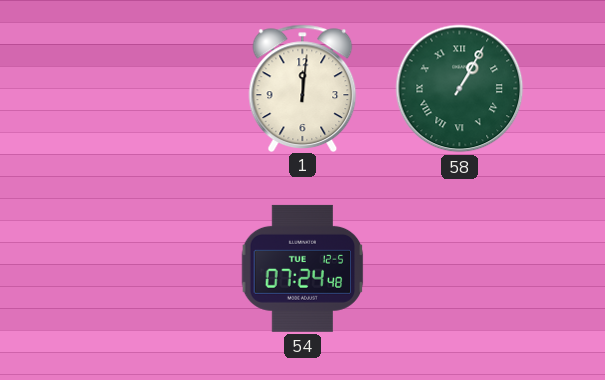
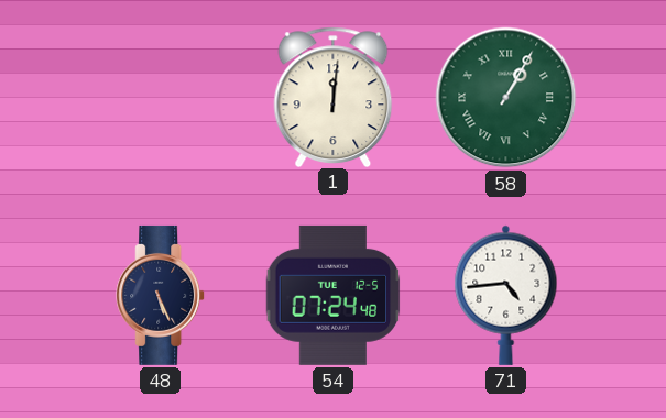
48: none -> 5:26 (161, 295)
71: none -> 4:44 (506, 295)
